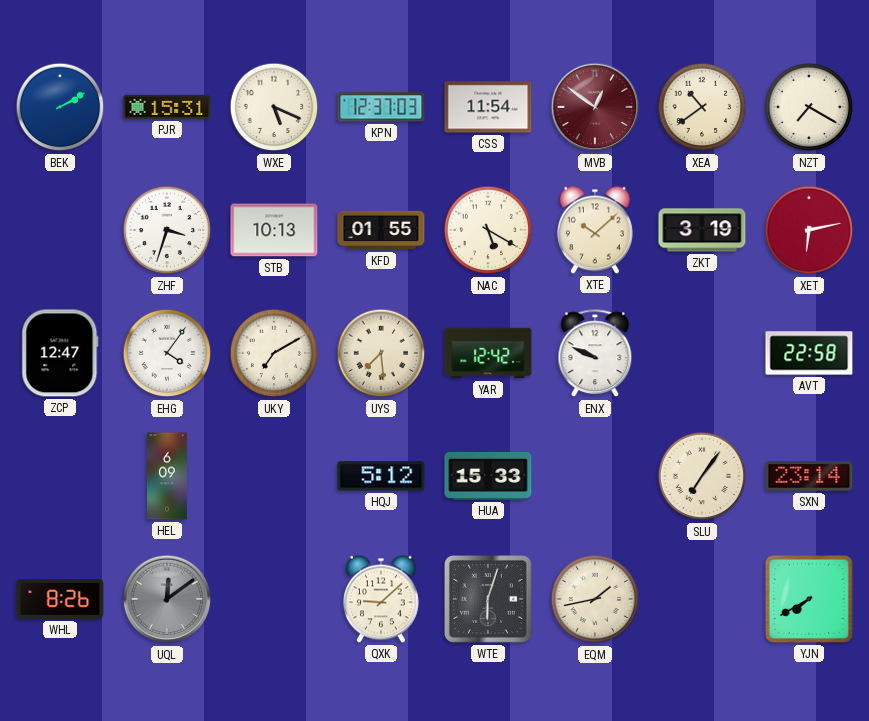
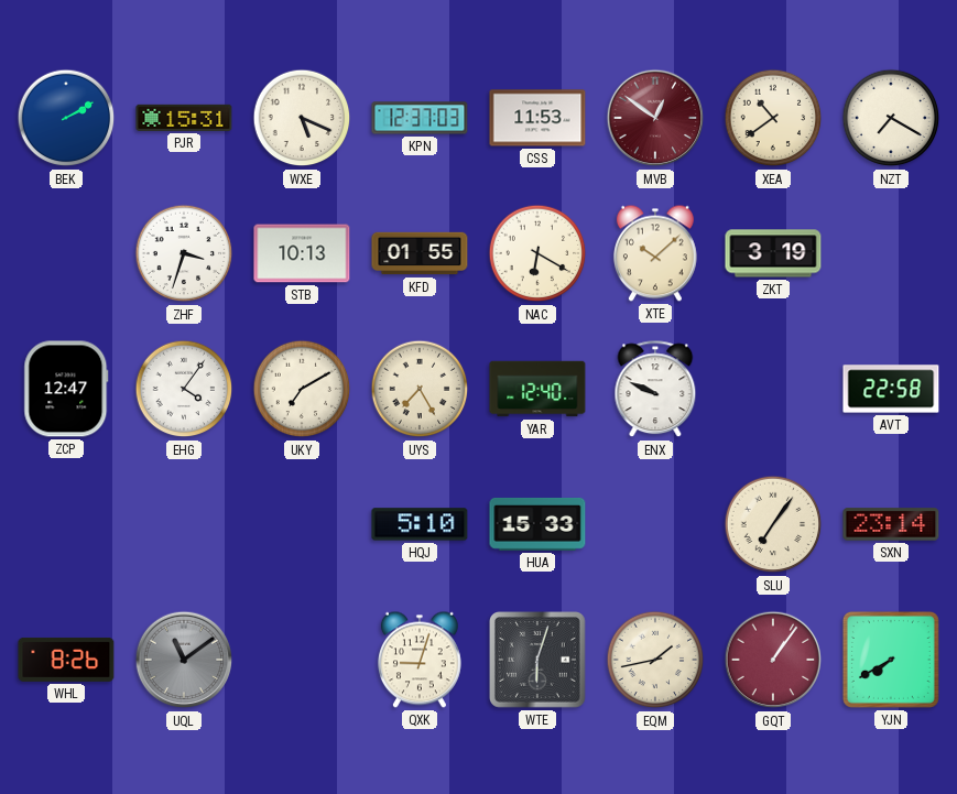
CSS: 11:54 -> 11:53 (537, 118)
NAC: 5:20 -> 6:20 (537, 253)
XET: 6:13 -> none (809, 230)
UYS: 7:29 -> 7:25 (420, 389)
YAR: 12:42 -> 12:40 (537, 389)
HEL: 6:09 -> none (168, 476)
HQJ: 5:12 -> 5:10 (420, 524)
UQL: 12:09 -> 11:09 (184, 660)
QXK: 9:08 -> 9:03 (420, 660)
GQT: none -> 1:06 (773, 660)
